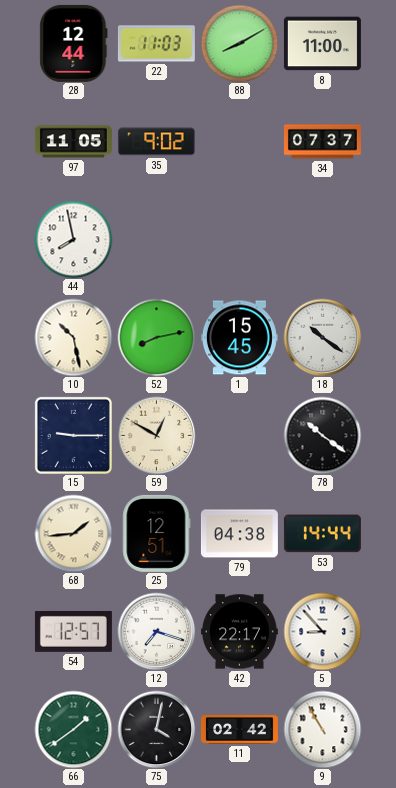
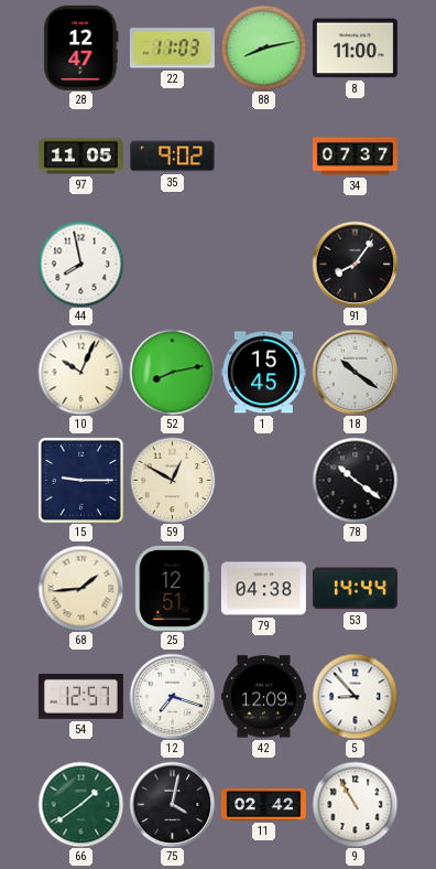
28: 12:44 -> 12:47 (81, 47)
88: 8:10 -> 8:13 (263, 47)
91: none -> 8:06 (355, 264)
10: 10:28 -> 10:04 (80, 372)
42: 22:17 -> 12:09 (263, 697)
